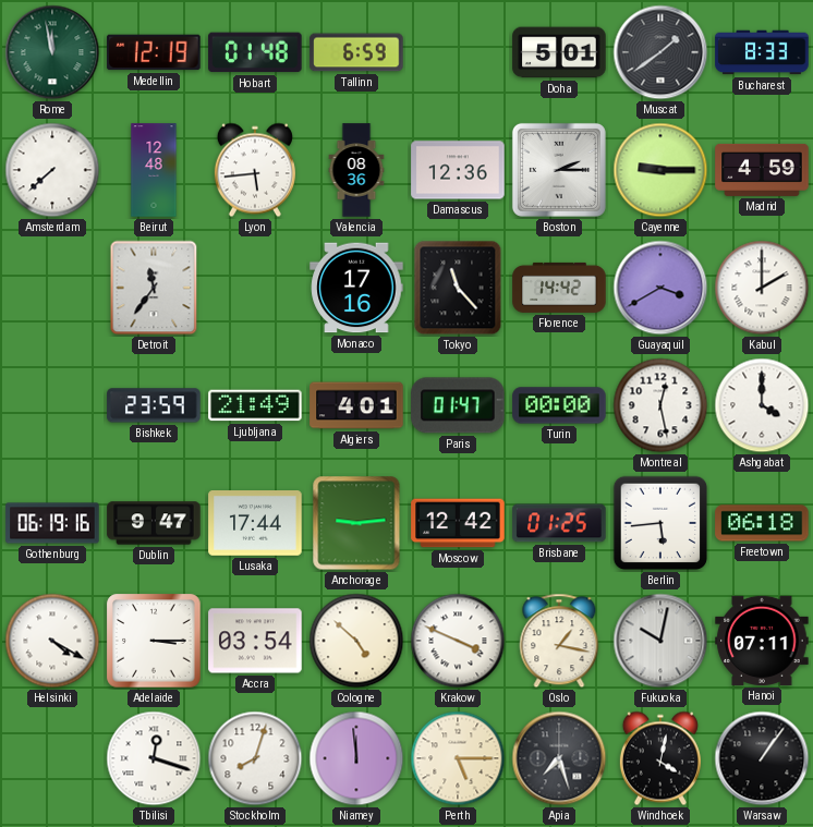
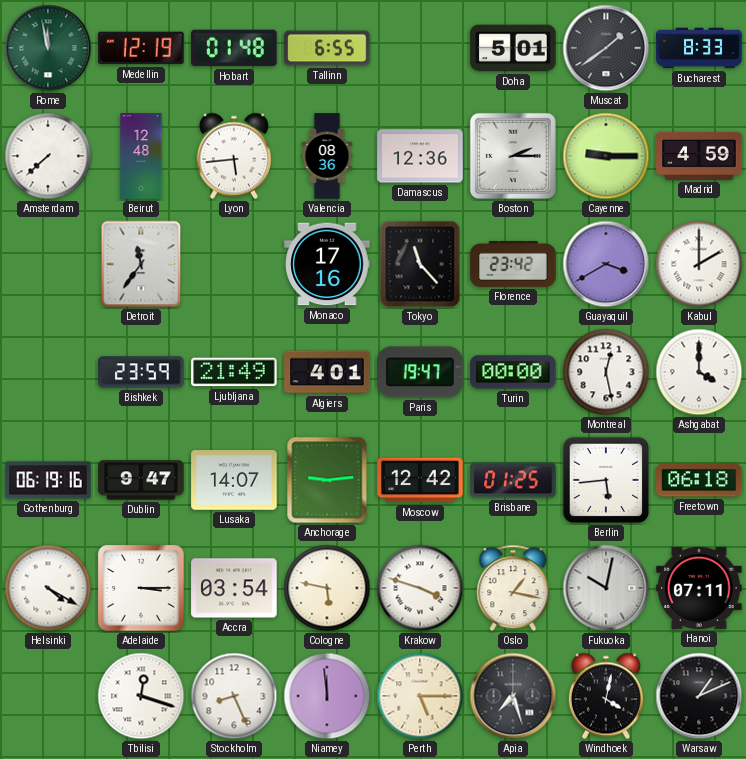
Tallinn: 6:59 -> 6:55 (327, 48)
Florence: 14:42 -> 23:42 (513, 264)
Paris: 01:47 -> 19:47 (420, 372)
Lusaka: 17:44 -> 14:07 (234, 481)
Cologne: 4:52 -> 5:47 (327, 588)
Krakow: 3:49 -> 3:48 (420, 588)
Stockholm: 8:03 -> 8:26 (234, 696)
Warsaw: 1:06 -> 1:11 (699, 696)
